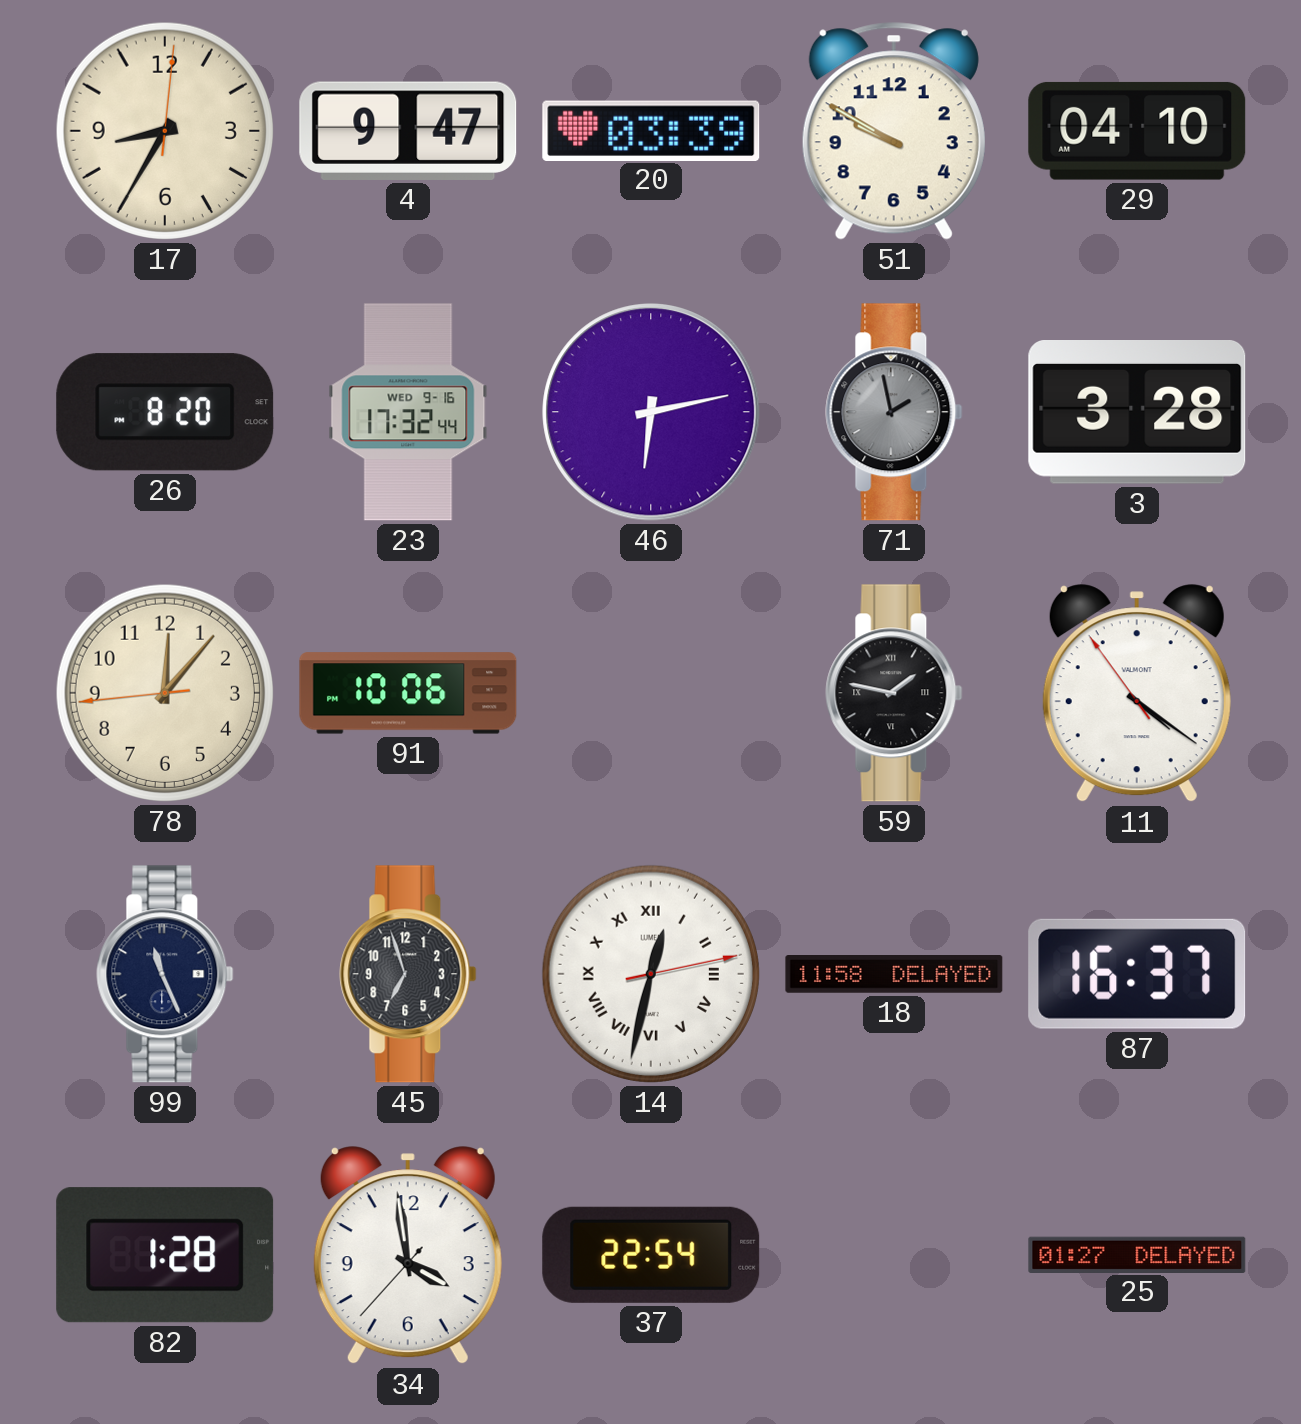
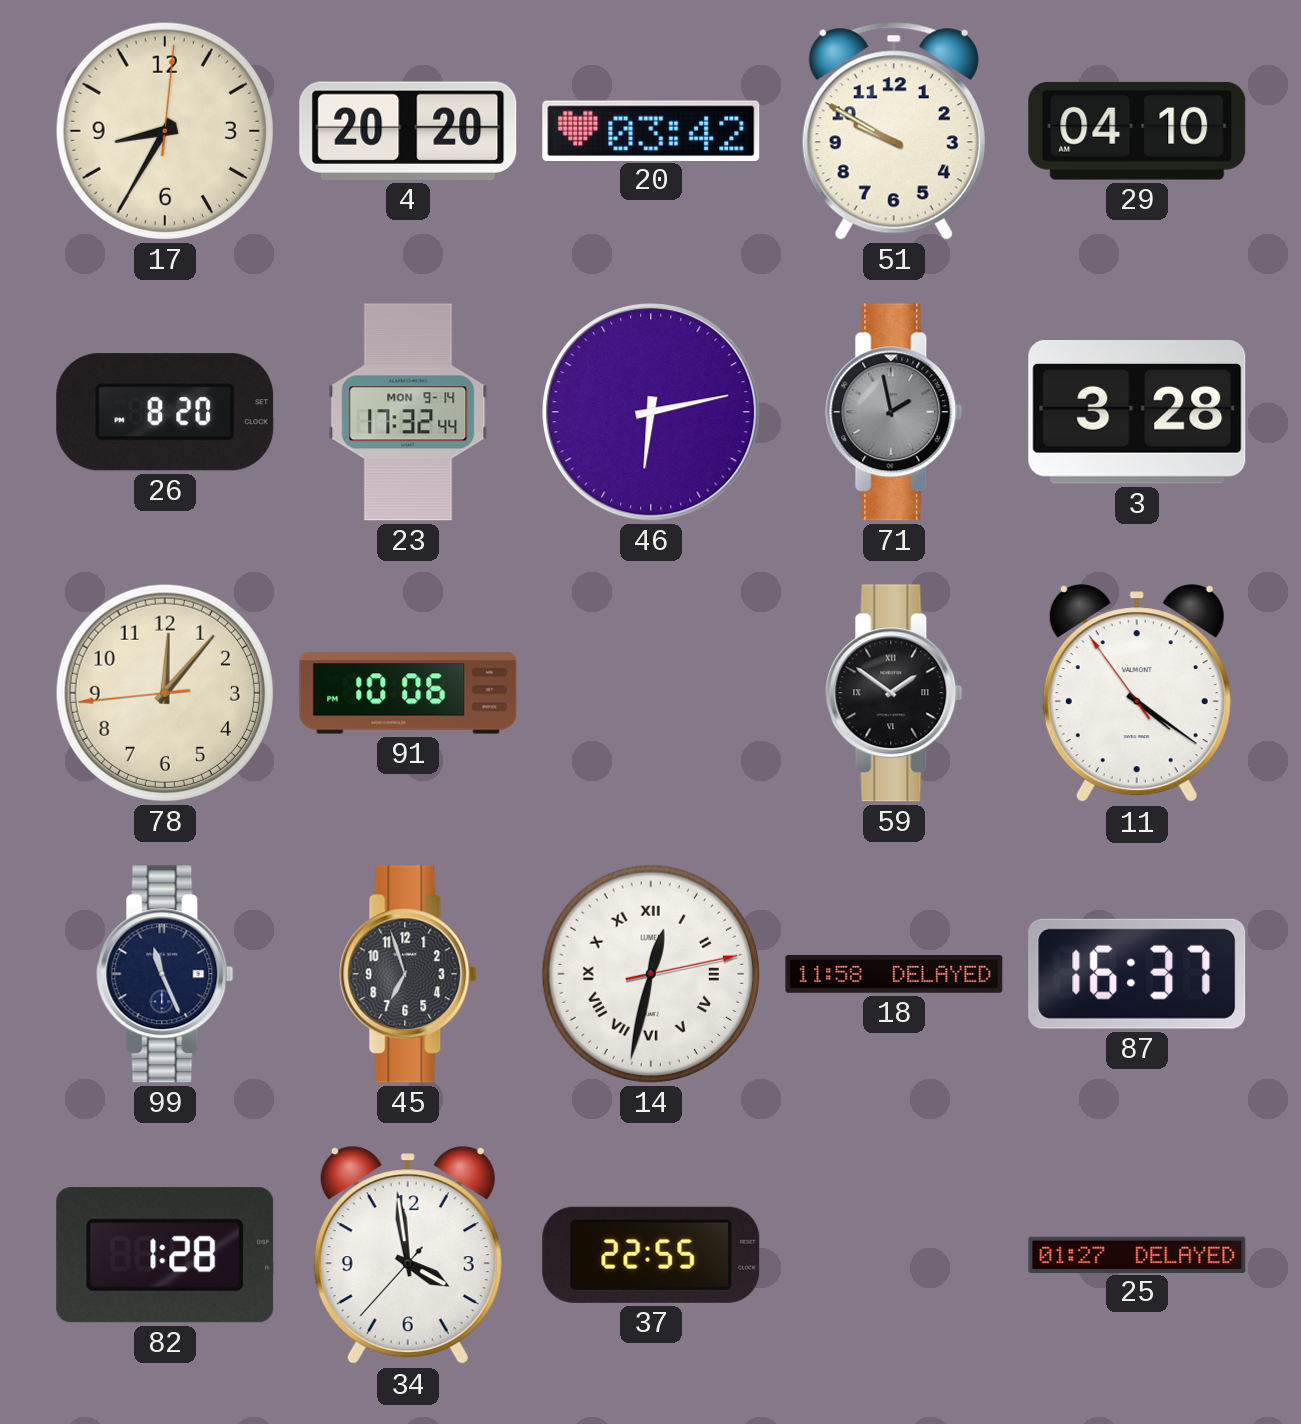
4: 9:47 -> 20:20 (408, 131)
20: 03:39 -> 03:42 (651, 130)
23 date: WED 9-16 -> MON 9-14 (408, 412)
59: 1:47 -> 1:51 (894, 693)
37: 22:54 -> 22:55 (651, 1255)
